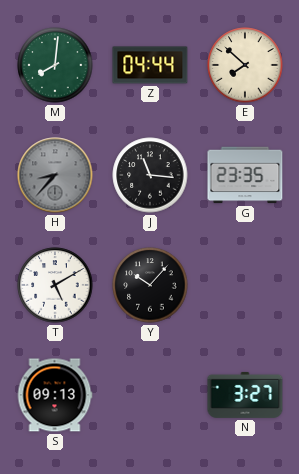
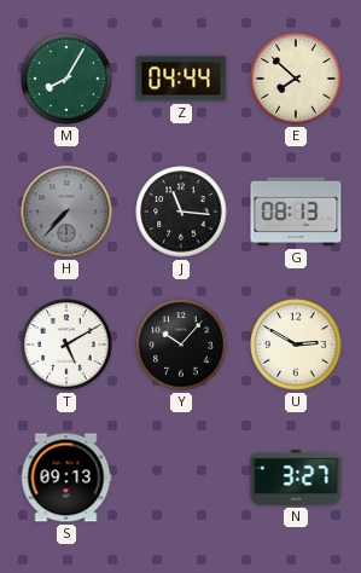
M: 8:01 -> 8:05 (66, 79)
H: 8:37 -> 7:37 (66, 212)
G: 23:35 -> 08:13 (296, 212)
U: none -> 2:50 (296, 345)
